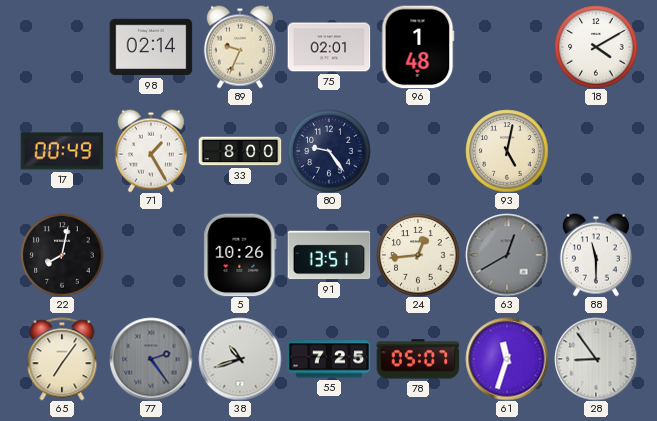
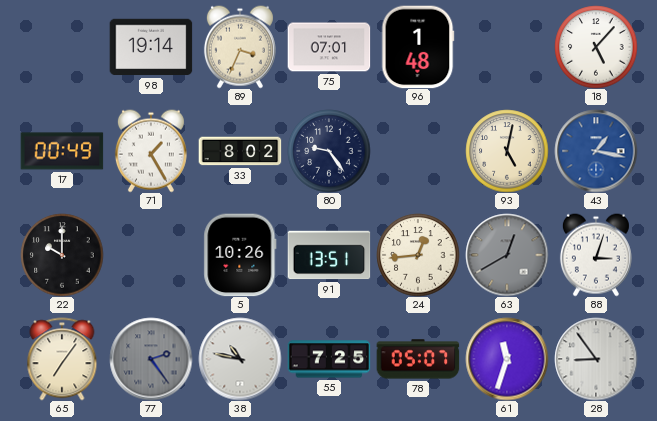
98: 02:14 -> 19:14 (151, 47)
89: 9:34 -> 3:34 (240, 47)
75: 02:01 -> 07:01 (329, 47)
18: 4:10 -> 5:07 (596, 47)
33: 8:00 -> 8:02 (240, 151)
43: none -> 1:17 (596, 151)
22: 8:02 -> 10:00 (62, 255)
88: 11:30 -> 3:03 (596, 255)
38: 10:42 -> 10:47 (240, 359)
